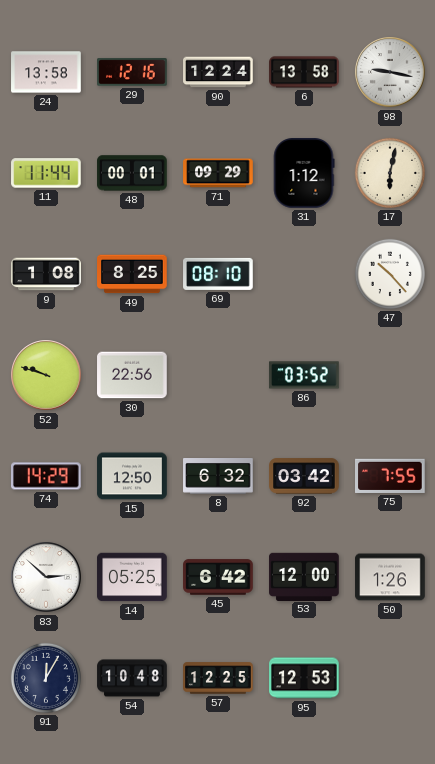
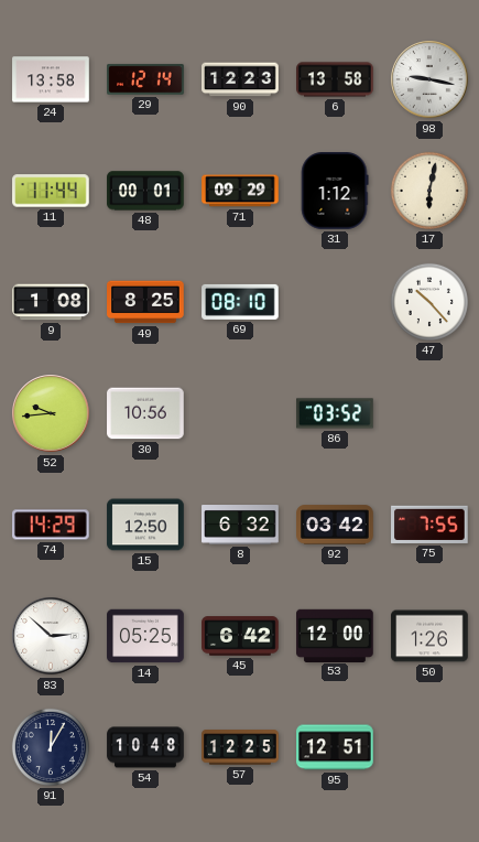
29: 12:16 -> 12:14 (145, 79)
90: 12:24 -> 12:23 (240, 79)
52: 9:48 -> 9:44 (51, 413)
30: 22:56 -> 10:56 (145, 413)
95: 12:53 -> 12:51 (335, 747)
